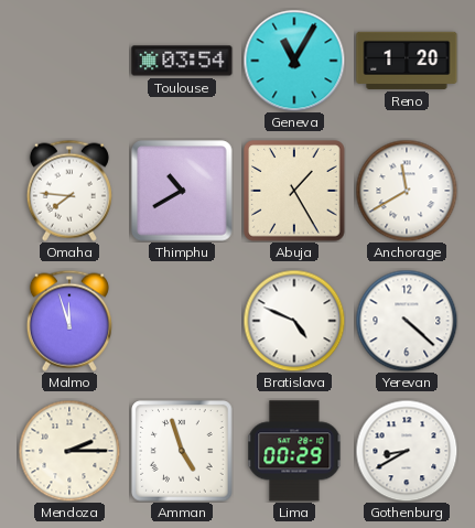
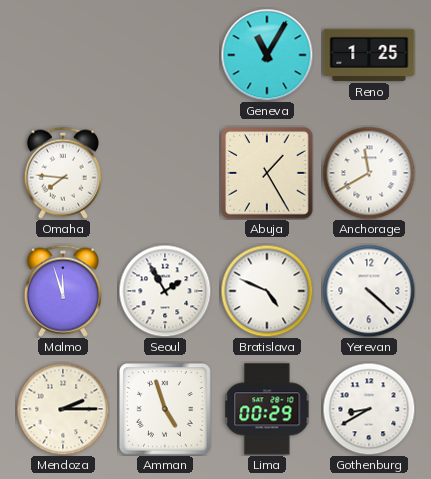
Toulouse: 03:54 -> none (182, 61)
Reno: 1:20 -> 1:25 (369, 55)
Thimphu: 10:40 -> none (182, 191)
Seoul: none -> 1:55 (165, 291)
